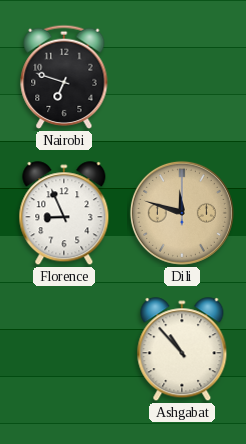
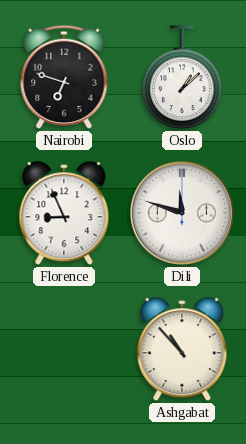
Oslo: none -> 1:08 (182, 77)
Dili dial: champagne -> white (182, 213)
